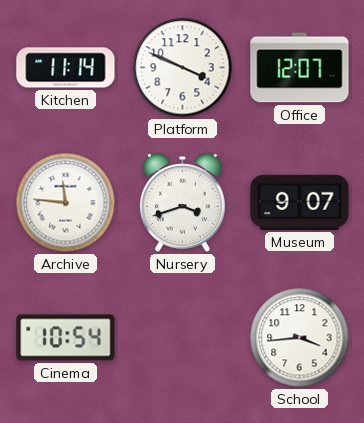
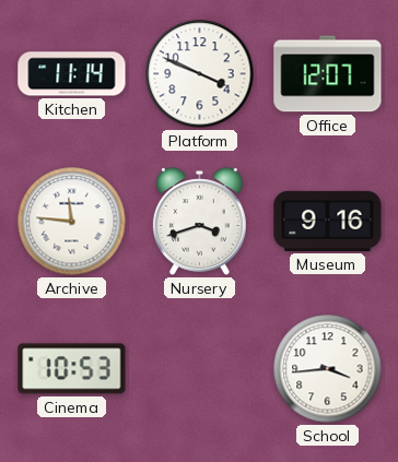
Museum: 9:07 -> 9:16 (328, 221)
Cinema: 10:54 -> 10:53 (72, 369)
